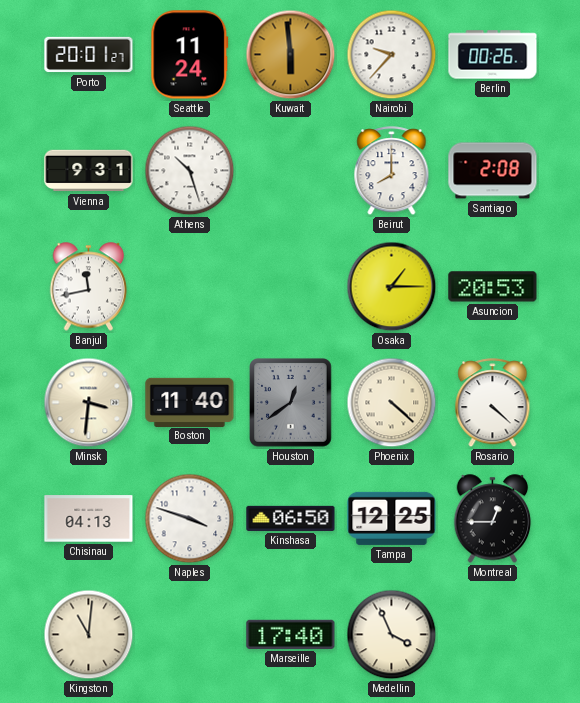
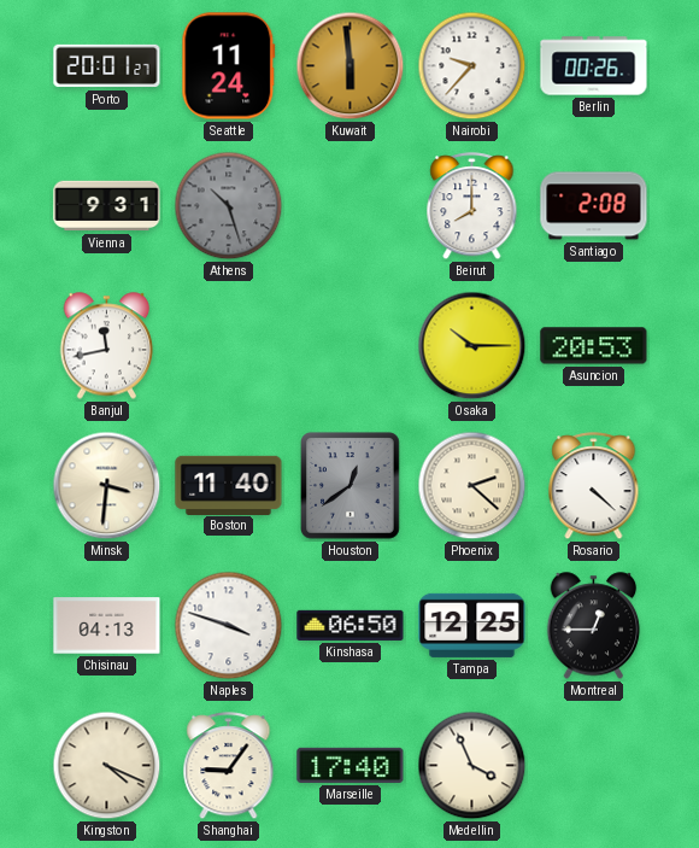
Athens dial: white -> grey (229, 206)
Osaka: 1:15 -> 10:15 (472, 346)
Phoenix: 4:22 -> 2:22 (472, 486)
Kingston: 11:01 -> 4:19 (107, 766)
Shanghai: none -> 9:06 (229, 766)
